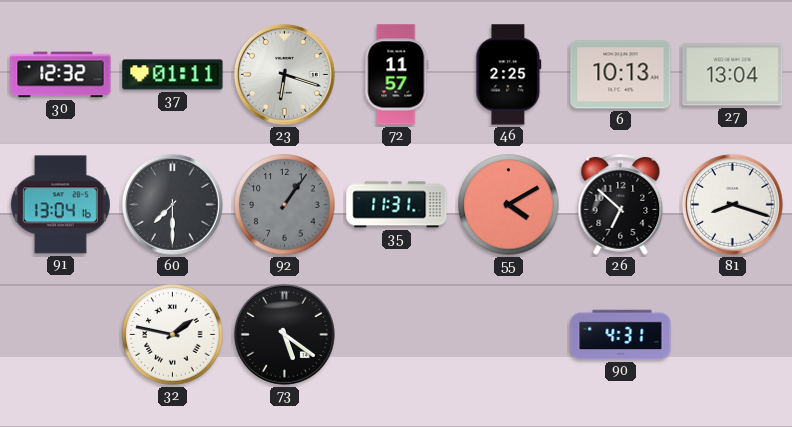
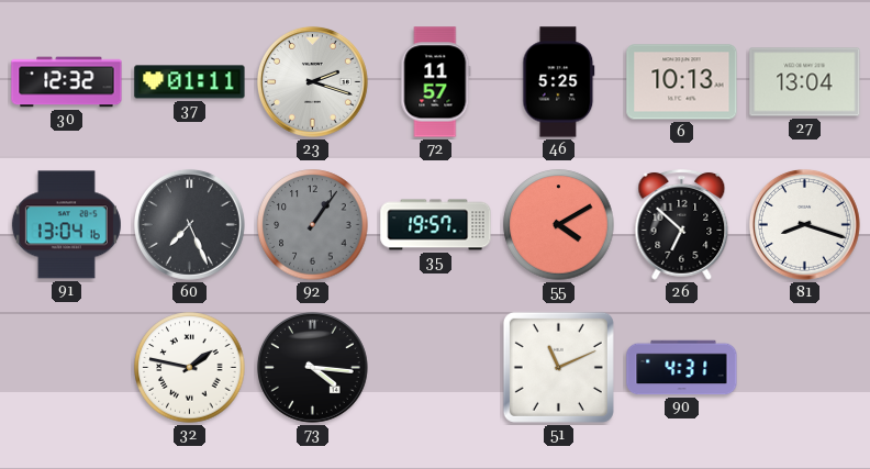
23: 6:18 -> 2:18 (312, 81)
46: 2:25 -> 5:25 (559, 82)
60: 7:30 -> 7:26 (189, 224)
35: 11:31 -> 19:57 (436, 225)
73: 5:21 -> 4:16 (312, 367)
51: none -> 11:11 (558, 367)
